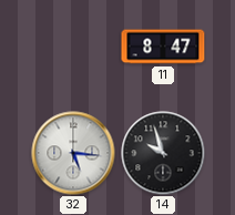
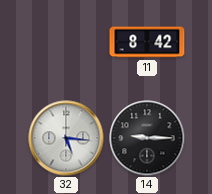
11: 8:47 -> 8:42 (147, 42)
14: 9:57 -> 9:15 (147, 138)
